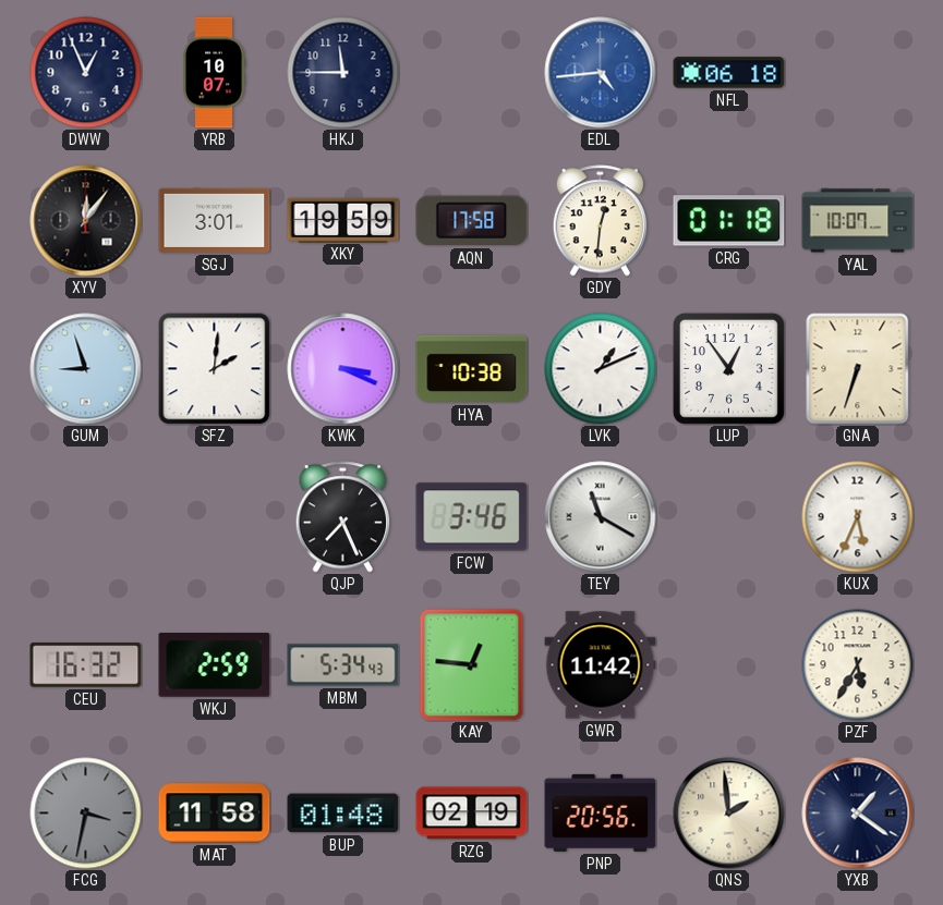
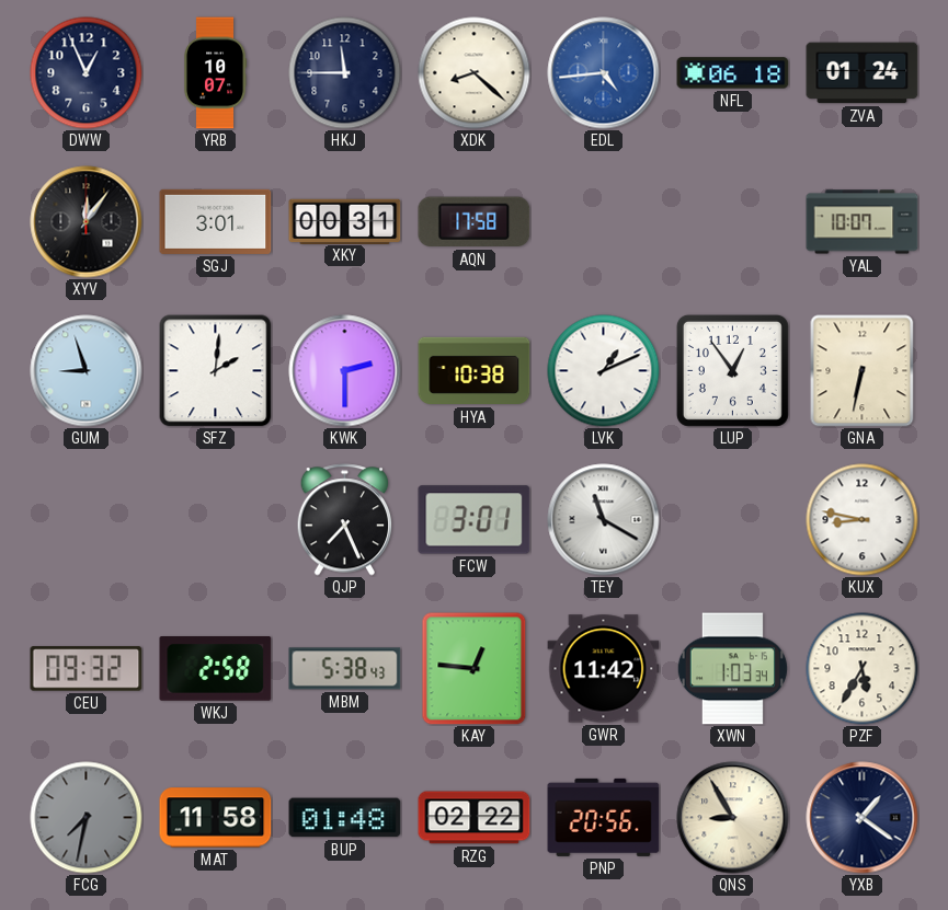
XDK: none -> 8:22 (475, 73)
ZVA: none -> 01:24 (863, 73)
XKY: 19:59 -> 00:31 (345, 221)
GDY: 12:31 -> none (601, 221)
CRG: 01:18 -> none (729, 221)
KWK: 3:19 -> 2:30 (345, 371)
GNA: 6:33 -> 6:32 (863, 371)
FCW: 3:46 -> 3:01 (475, 520)
KUX: 5:34 -> 8:47 (863, 520)
CEU: 16:32 -> 09:32 (87, 669)
WKJ: 2:59 -> 2:58 (216, 669)
MBM: 5:34 -> 5:38 (345, 669)
XWN: none -> 1:03 (732, 669)
FCG: 3:32 -> 7:32 (87, 818)
RZG: 02:19 -> 02:22 (475, 818)
QNS: 1:59 -> 8:55 (733, 818)
